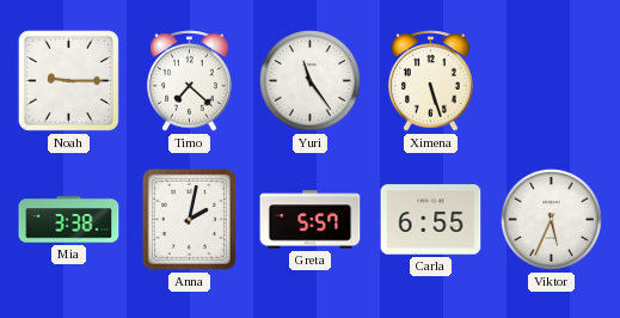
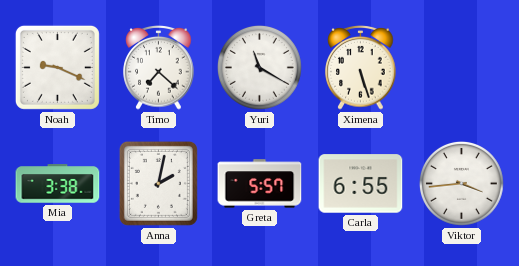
Noah: 9:15 -> 9:19 (57, 67)
Yuri: 11:24 -> 11:20 (260, 68)
Viktor: 5:34 -> 3:44 (462, 184)
